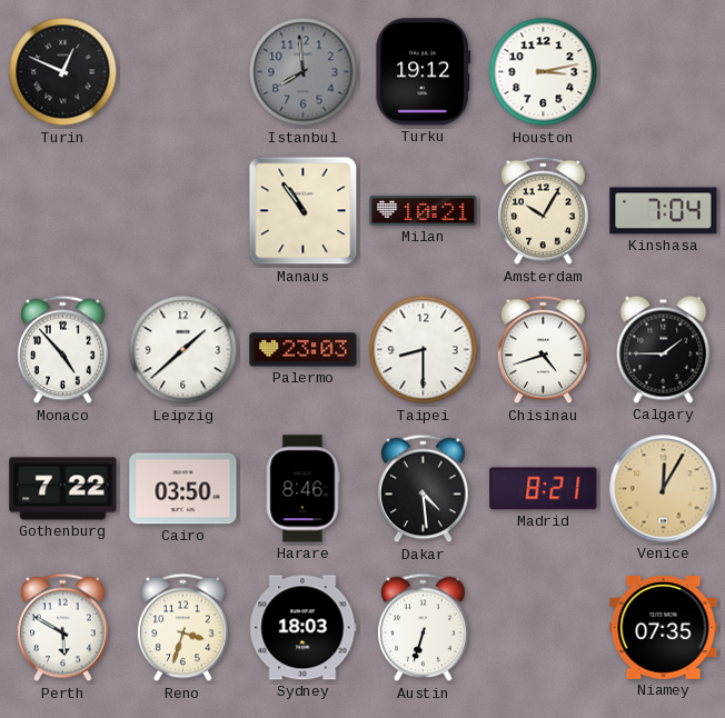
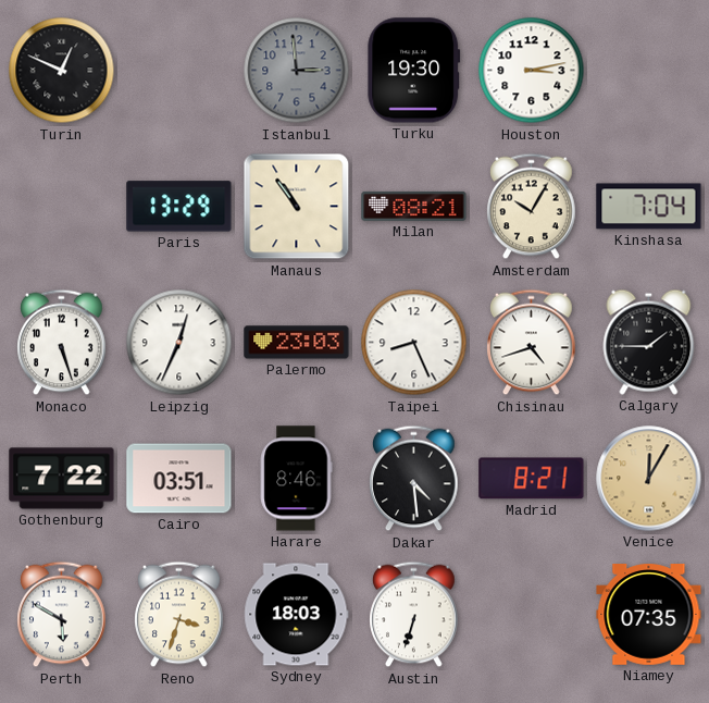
Istanbul: 7:59 -> 2:59 (297, 71)
Turku: 19:12 -> 19:30 (414, 71)
Paris: none -> 13:29 (179, 207)
Milan: 10:21 -> 08:21 (414, 206)
Monaco: 4:53 -> 5:27 (62, 343)
Leipzig: 1:38 -> 12:34 (179, 343)
Taipei: 8:30 -> 8:26 (414, 343)
Cairo: 03:50 -> 03:51 (179, 479)
